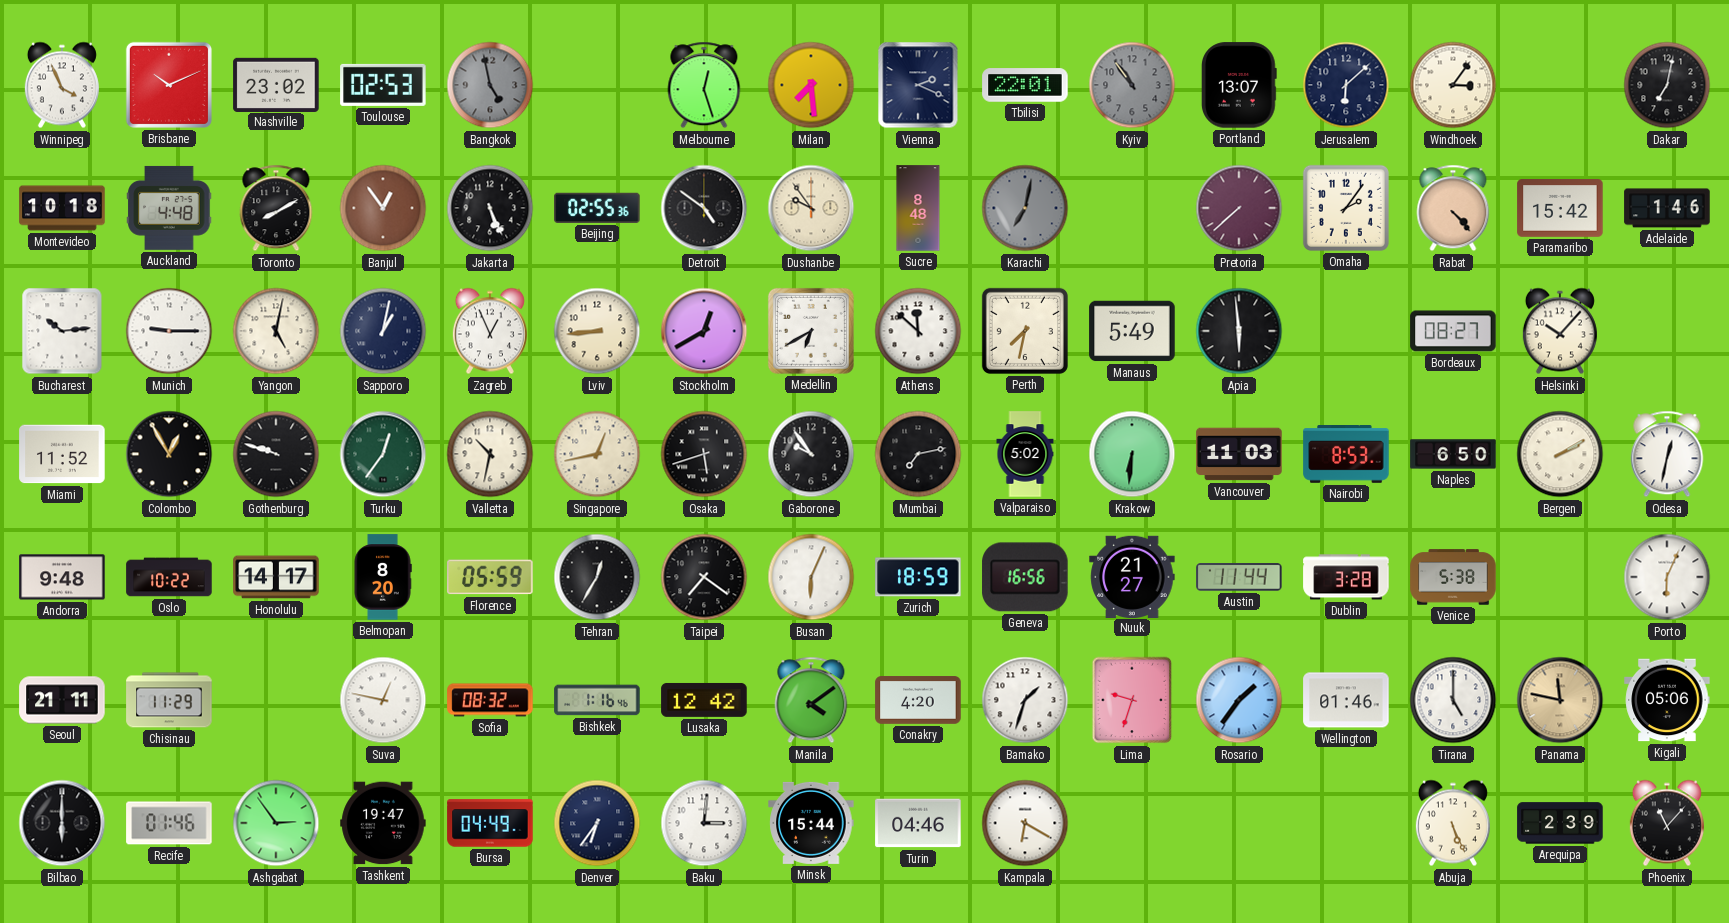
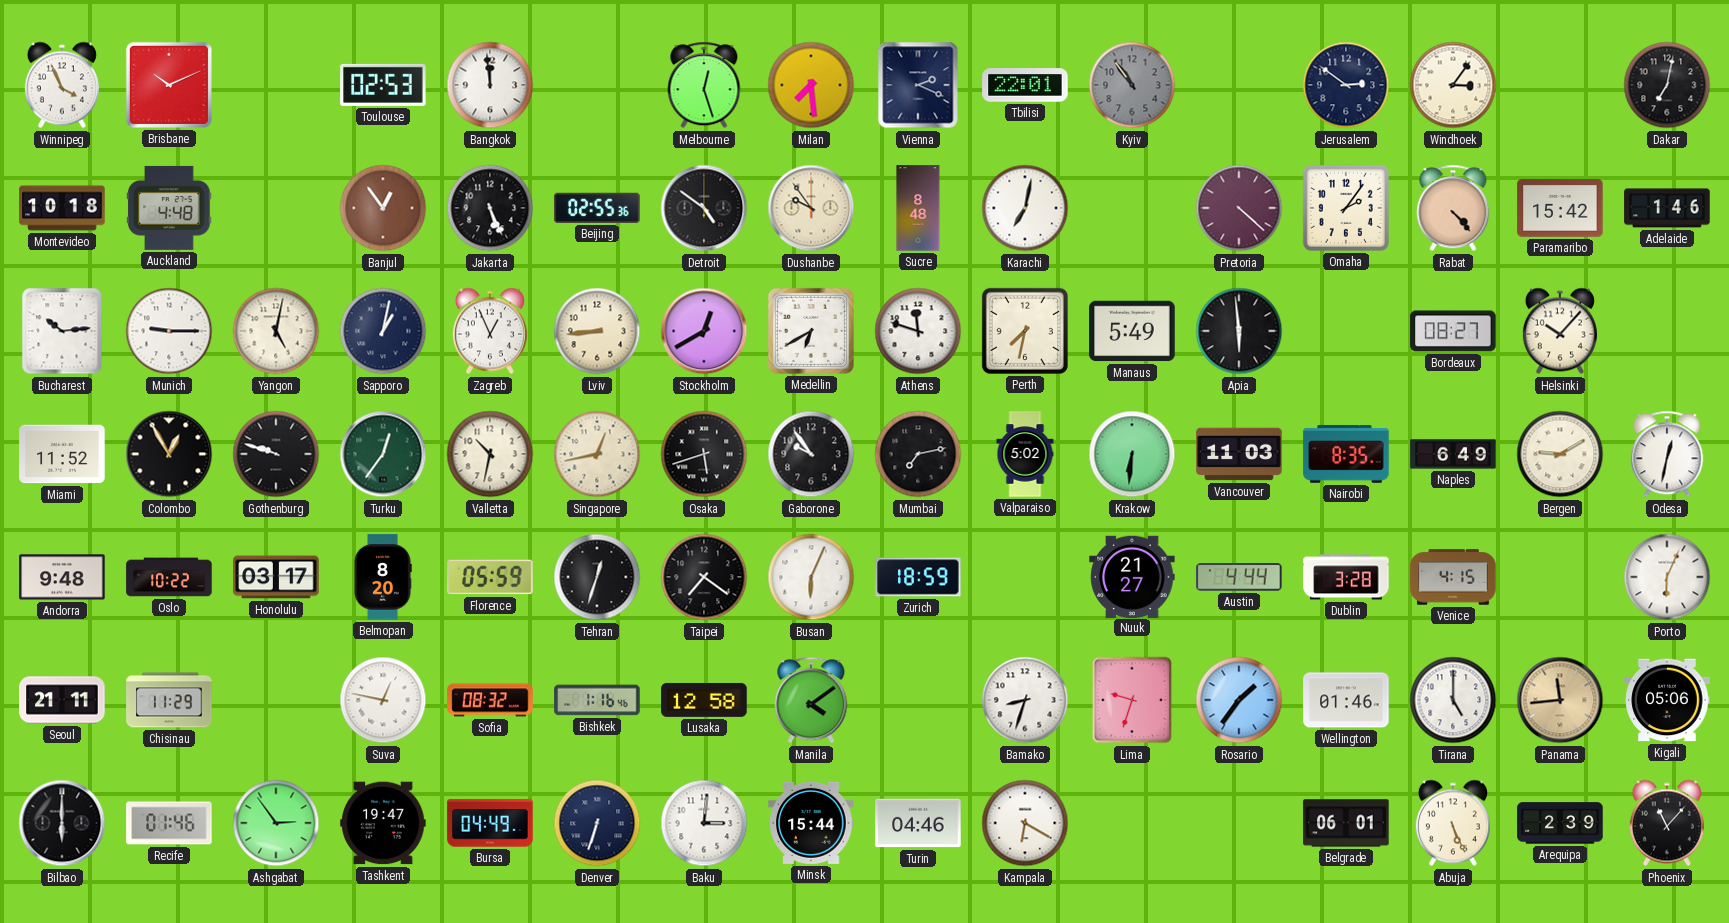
Nashville: 23:02 -> none (276, 84)
Bangkok: 4:58 -> 11:59 (490, 85)
Bangkok dial: grey -> white (490, 85)
Portland: 13:07 -> none (1239, 85)
Jerusalem: 6:08 -> 2:51 (1346, 85)
Toronto: 8:10 -> none (276, 208)
Karachi dial: grey -> white (1025, 208)
Pretoria: 7:38 -> 4:22 (1239, 208)
Athens: 11:52 -> 11:48 (918, 331)
Nairobi: 8:53 -> 8:35 (1346, 455)
Naples: 6:50 -> 6:49 (1453, 454)
Bergen: 2:10 -> 9:10 (1560, 454)
Honolulu: 14:17 -> 03:17 (276, 577)
Tehran: 12:35 -> 12:33 (597, 577)
Geneva: 16:56 -> none (1025, 577)
Austin: 11:44 -> 4:44 (1239, 578)
Venice: 5:38 -> 4:15 (1453, 577)
Lusaka: 12:42 -> 12:58 (704, 700)
Conakry: 4:20 -> none (918, 700)
Bamako: 1:33 -> 8:33 (1025, 700)
Panama: 11:47 -> 11:44 (1560, 700)
Denver: 6:36 -> 6:33 (597, 823)
Belgrade: none -> 06:01 (1346, 823)
